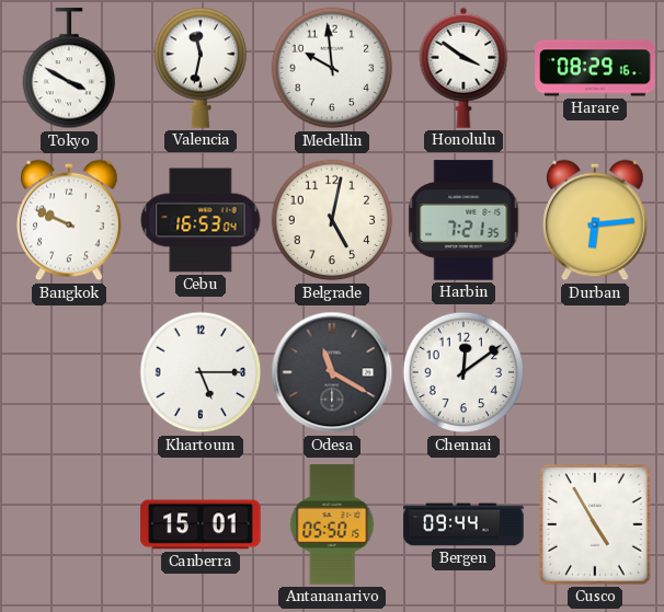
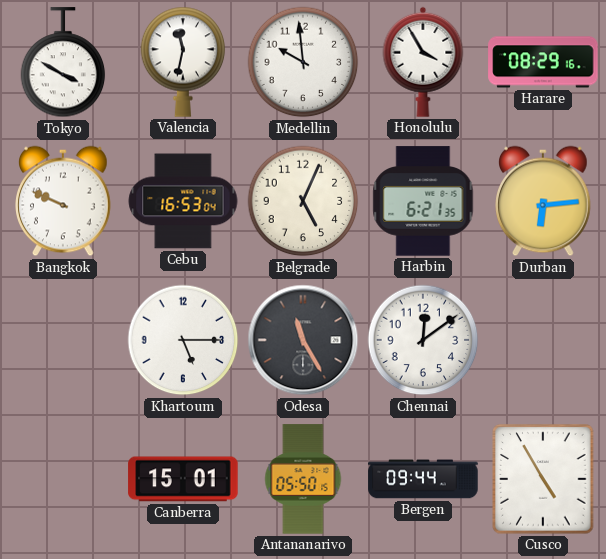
Honolulu: 3:51 -> 3:55 (423, 62)
Belgrade: 5:02 -> 5:04 (303, 201)
Harbin: 7:21 -> 6:21 (423, 201)
Odesa: 11:20 -> 11:25 (303, 340)
